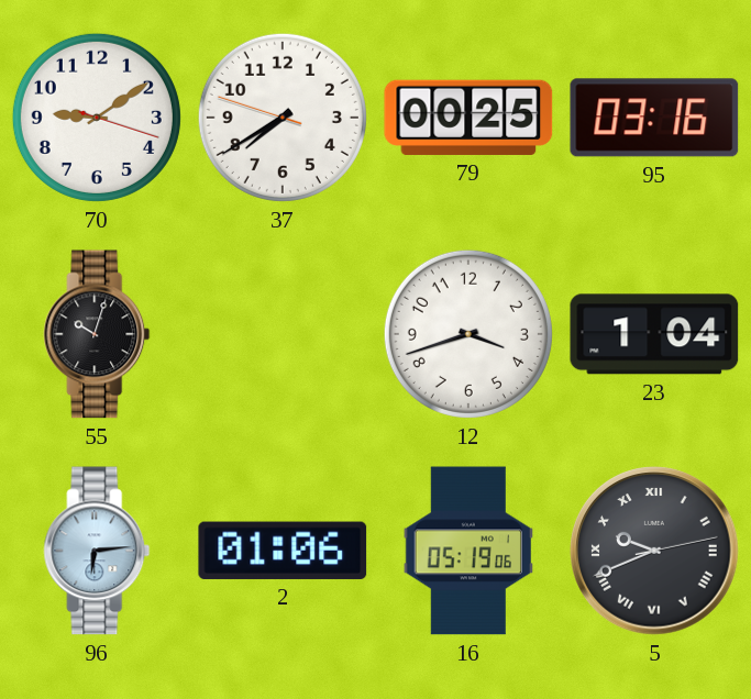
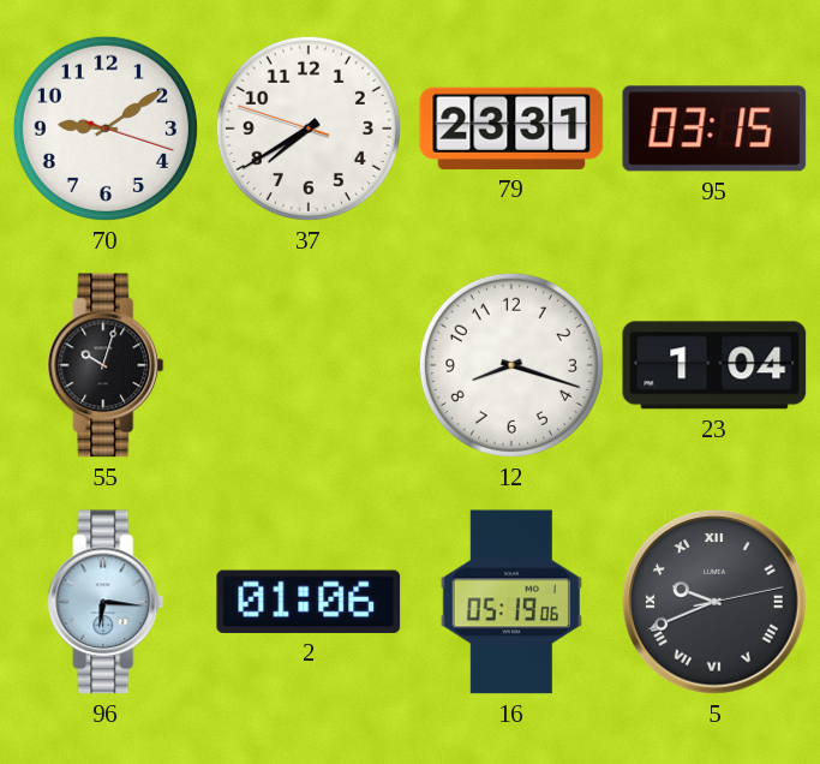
79: 00:25 -> 23:31 (511, 129)
95: 03:16 -> 03:15 (714, 129)
12: 3:42 -> 8:18 (511, 365)
96: 6:14 -> 6:16 (106, 602)
